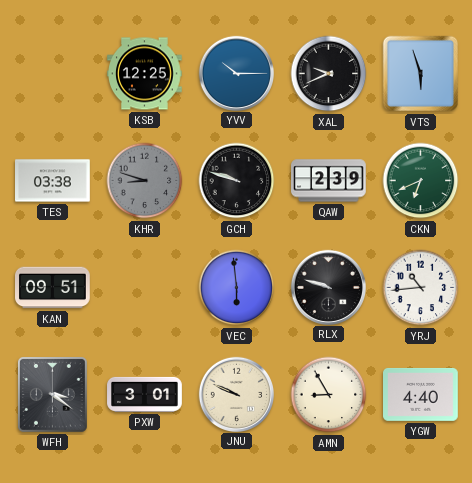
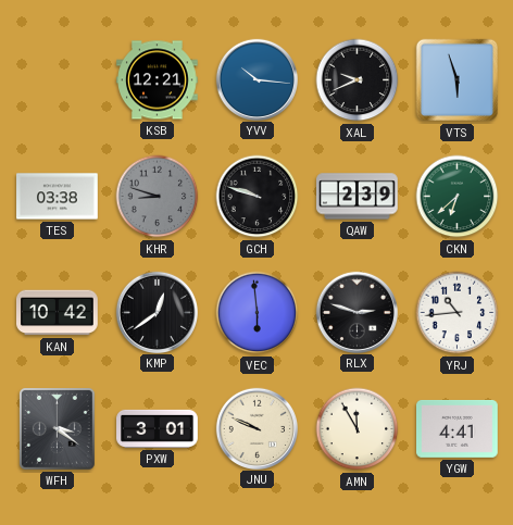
KSB: 12:25 -> 12:21 (158, 80)
YVV: 10:15 -> 10:16 (256, 79)
CKN: 6:41 -> 6:38 (458, 197)
KAN: 09:51 -> 10:42 (58, 313)
KMP: none -> 12:39 (157, 312)
RLX: 9:48 -> 2:48 (356, 312)
AMN: 8:55 -> 11:55 (358, 429)
YGW: 4:40 -> 4:41 (458, 428)
